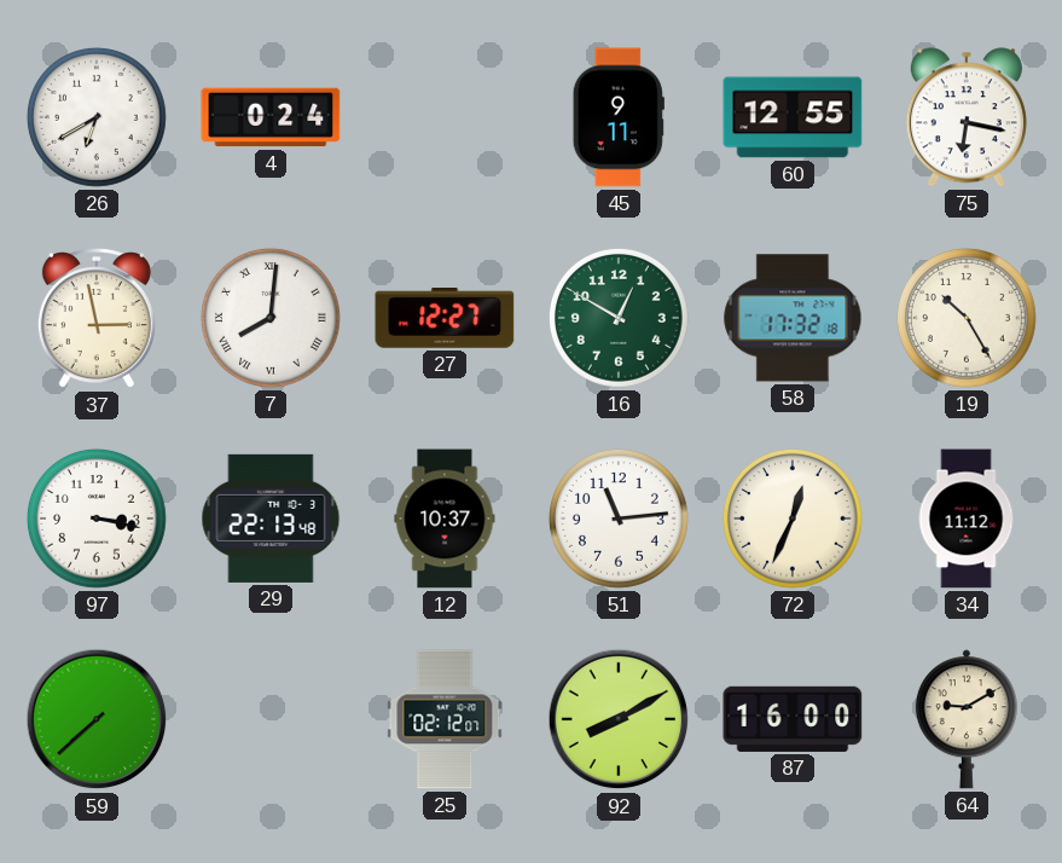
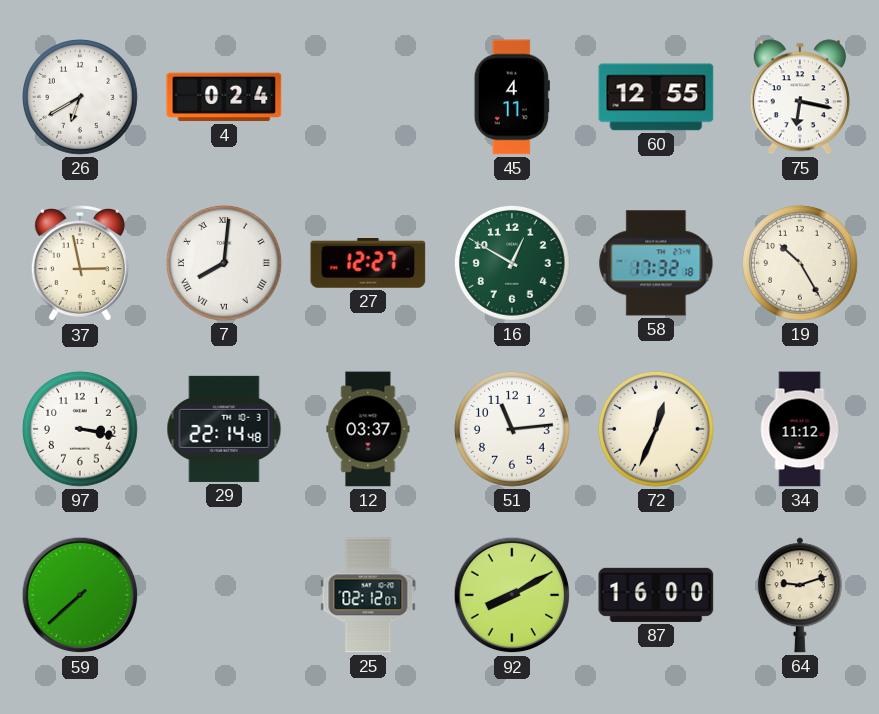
45: 9:11 -> 4:11 (512, 97)
29: 22:13 -> 22:14 (224, 429)
12: 10:37 -> 03:37 (368, 429)
64: 9:10 -> 9:12 (800, 595)
